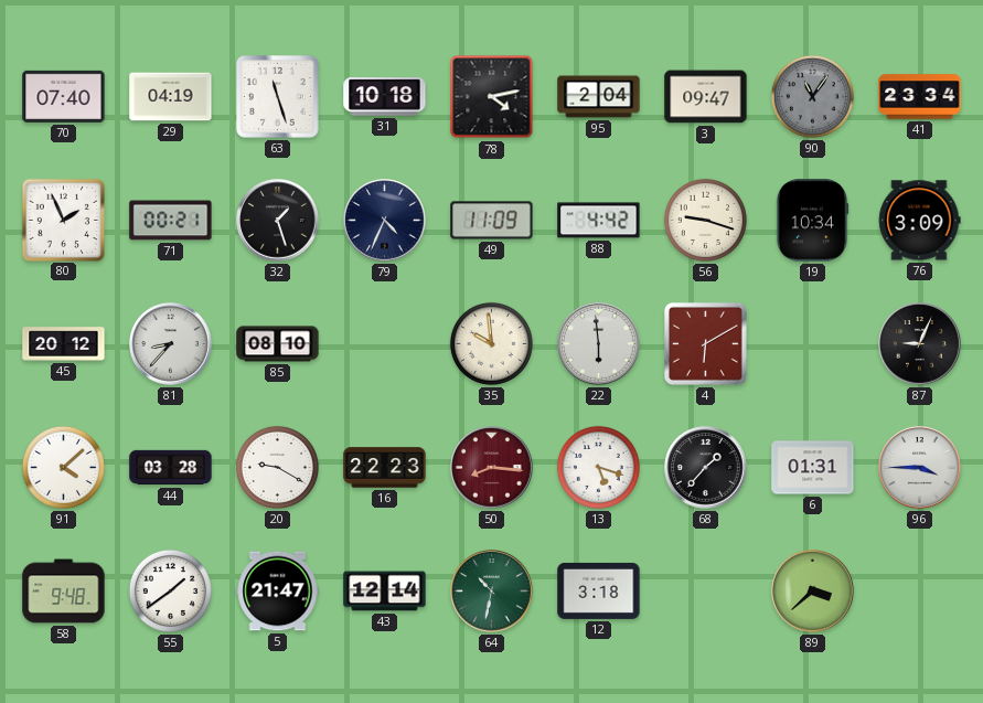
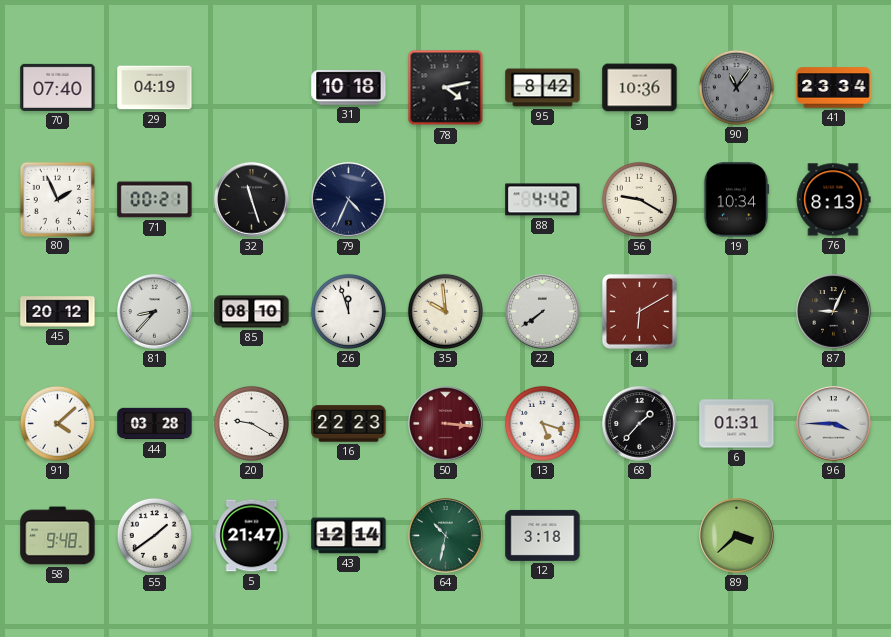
63: 11:27 -> none (277, 96)
95: 2:04 -> 8:42 (543, 88)
3: 09:47 -> 10:36 (640, 88)
32: 1:27 -> 11:27 (252, 200)
49: 11:09 -> none (492, 221)
56: 9:18 -> 9:20 (639, 199)
76: 3:09 -> 8:13 (834, 200)
26: none -> 11:57 (348, 311)
22: 5:59 -> 7:39 (543, 312)
50: 8:16 -> 3:16 (446, 424)
